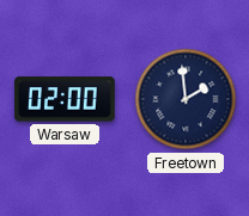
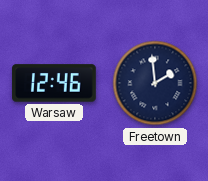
Warsaw: 02:00 -> 12:46 (54, 83)
